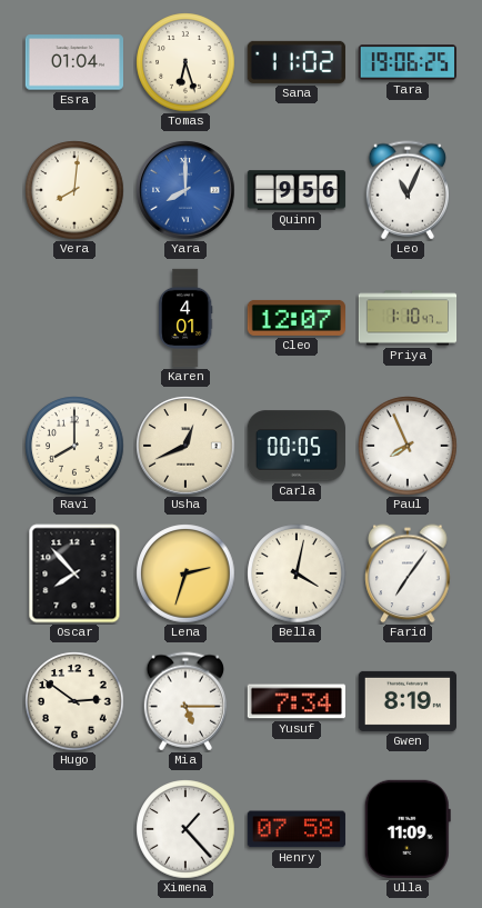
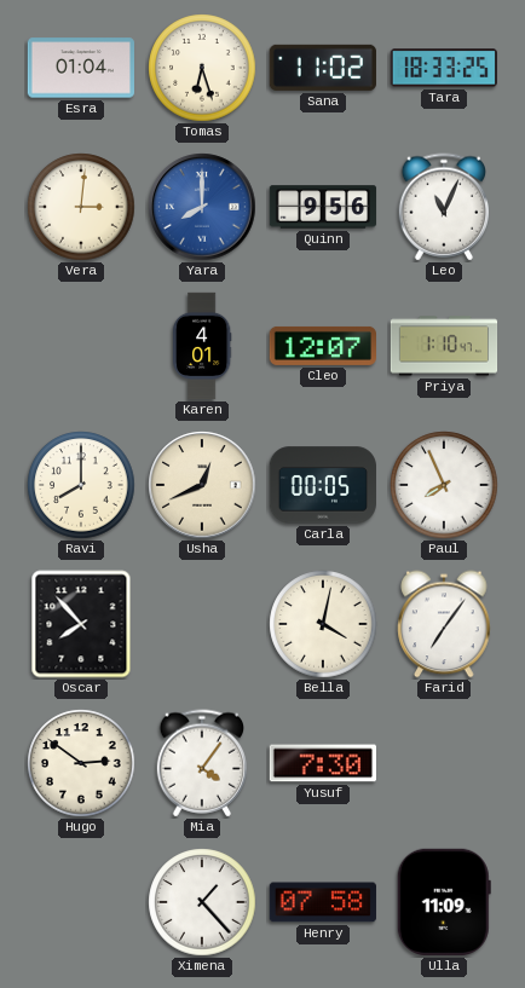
Tara: 19:06 -> 18:33 (443, 68)
Vera: 8:01 -> 3:01 (81, 207)
Lena: 2:33 -> none (185, 573)
Mia: 5:15 -> 4:06 (201, 763)
Yusuf: 7:34 -> 7:30 (322, 763)
Gwen: 8:19 -> none (406, 701)
